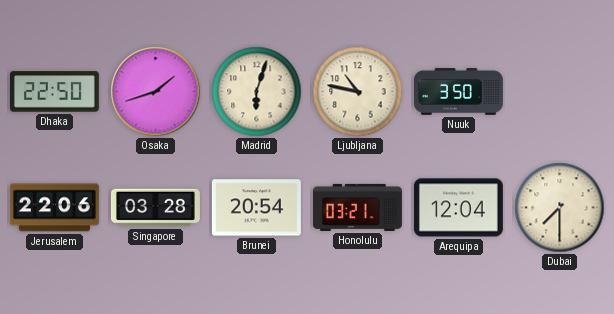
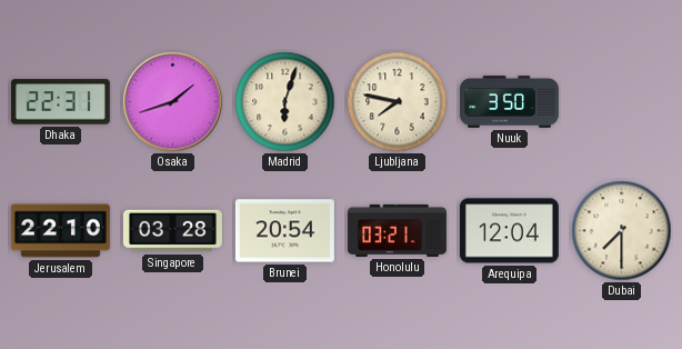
Dhaka: 22:50 -> 22:31 (60, 102)
Ljubljana: 10:47 -> 7:47 (398, 102)
Jerusalem: 22:06 -> 22:10 (60, 231)
